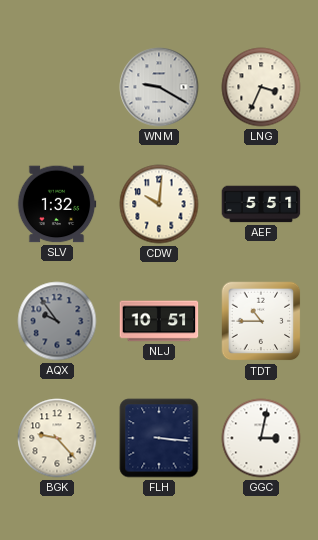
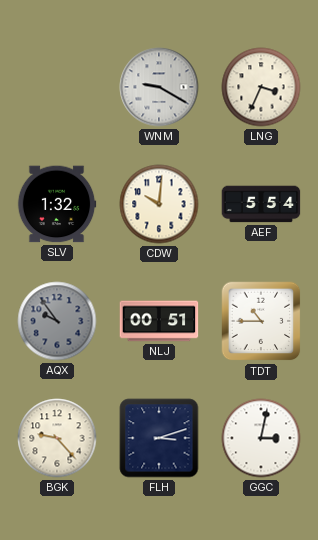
AEF: 5:51 -> 5:54 (261, 204)
NLJ: 10:51 -> 00:51 (159, 321)
FLH: 3:16 -> 3:12 (159, 438)
